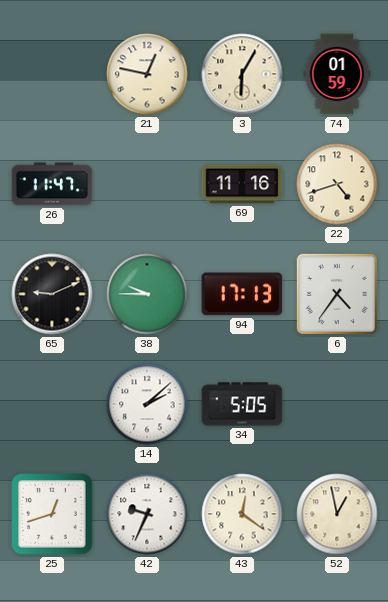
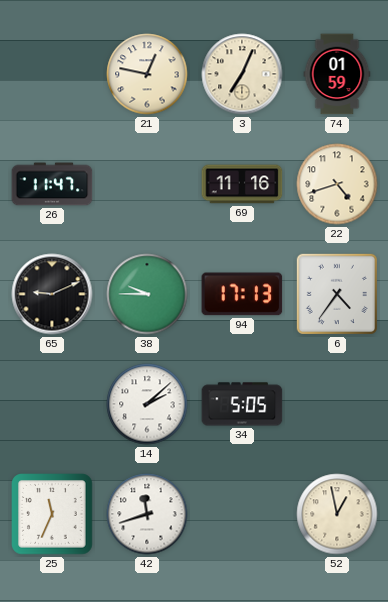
3: 6:05 -> 7:04 (242, 74)
25: 12:42 -> 11:34 (52, 514)
42: 9:34 -> 11:42 (147, 514)
43: 12:21 -> none (242, 514)
